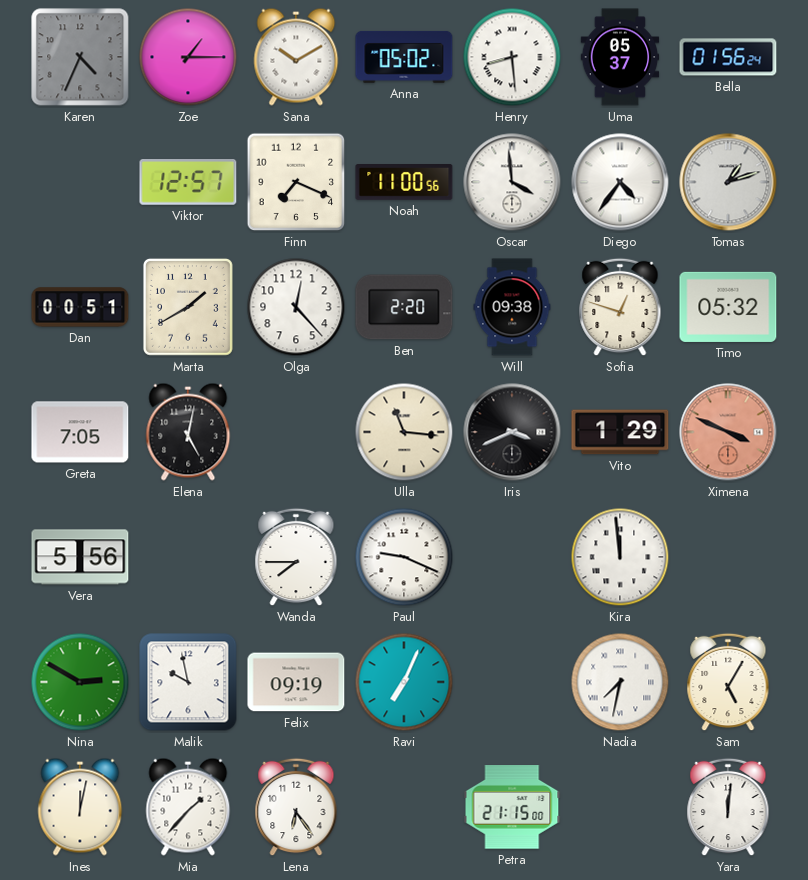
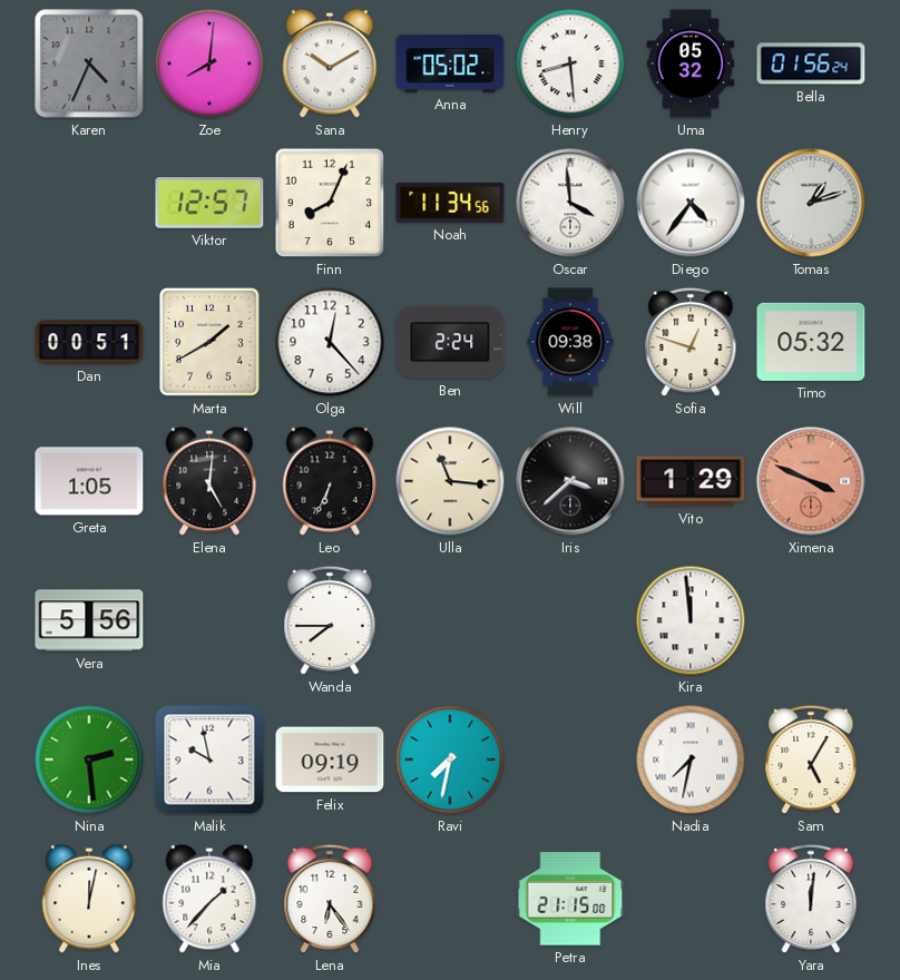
Zoe: 1:15 -> 8:01 (209, 63)
Uma: 05:37 -> 05:32 (691, 63)
Finn: 7:19 -> 8:04 (330, 203)
Noah: 11:00 -> 11:34 (450, 203)
Ben: 2:20 -> 2:24 (450, 342)
Greta: 7:05 -> 1:05 (89, 481)
Elena: 5:02 -> 5:01 (209, 481)
Leo: none -> 6:34 (330, 481)
Iris: 3:41 -> 3:38 (570, 481)
Paul: 9:19 -> none (404, 557)
Nina: 2:50 -> 2:29 (89, 759)
Ravi: 7:04 -> 7:32 (450, 759)
